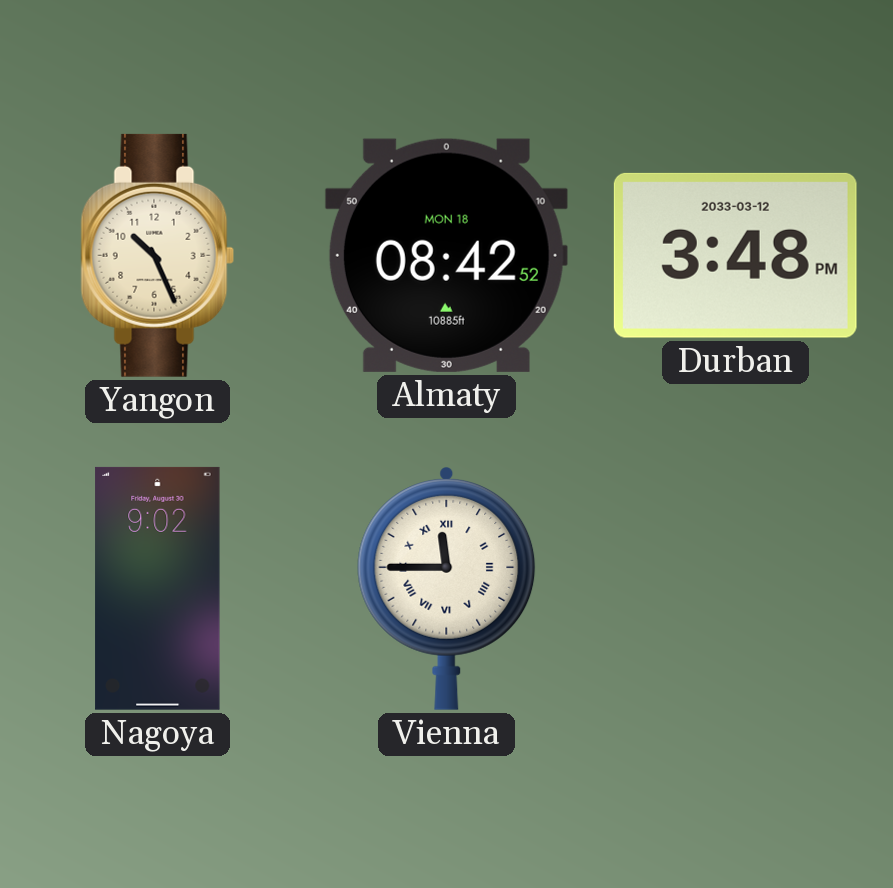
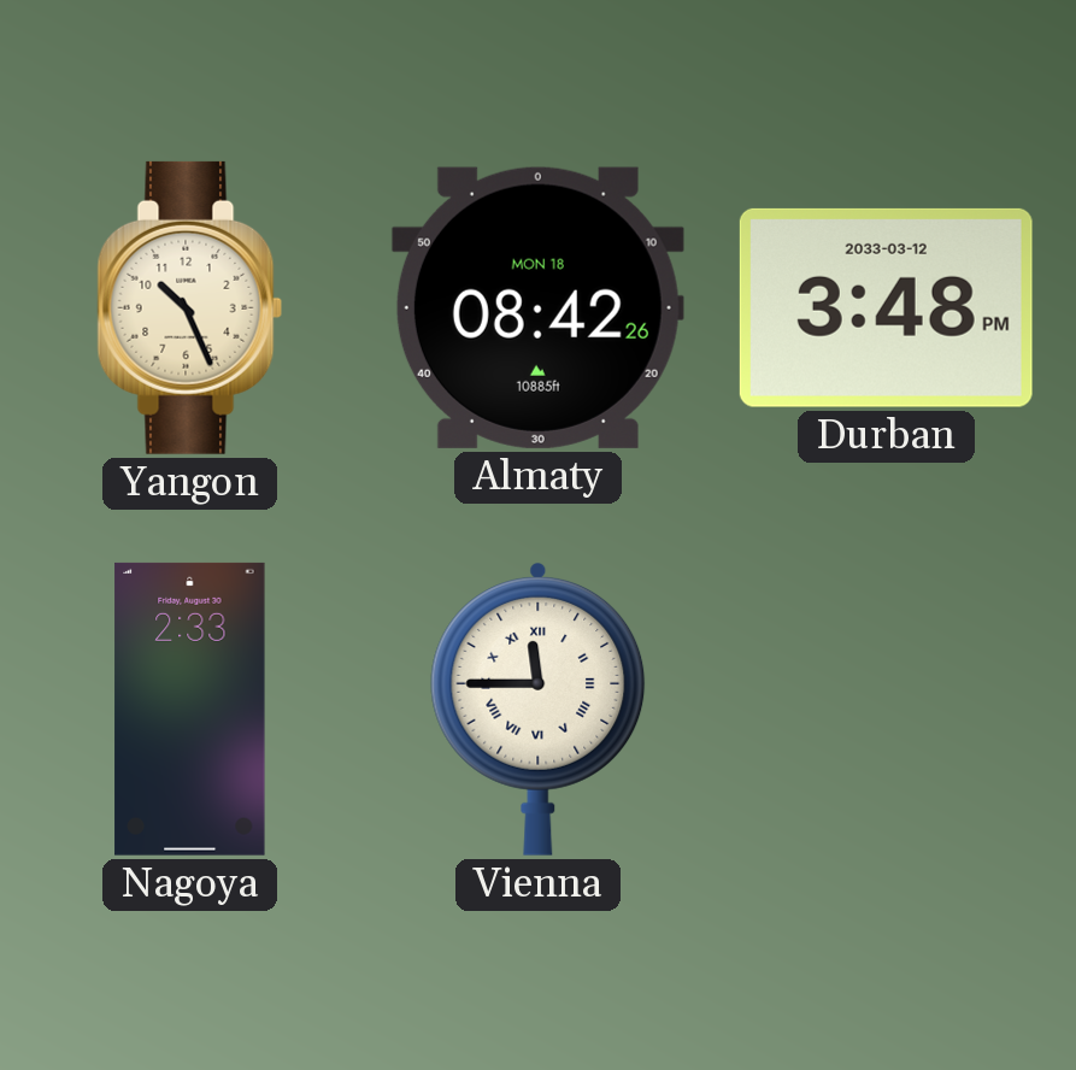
Almaty: 08:42:52 -> 08:42:26 (537, 307)
Nagoya: 9:02 -> 2:33 (190, 709)
